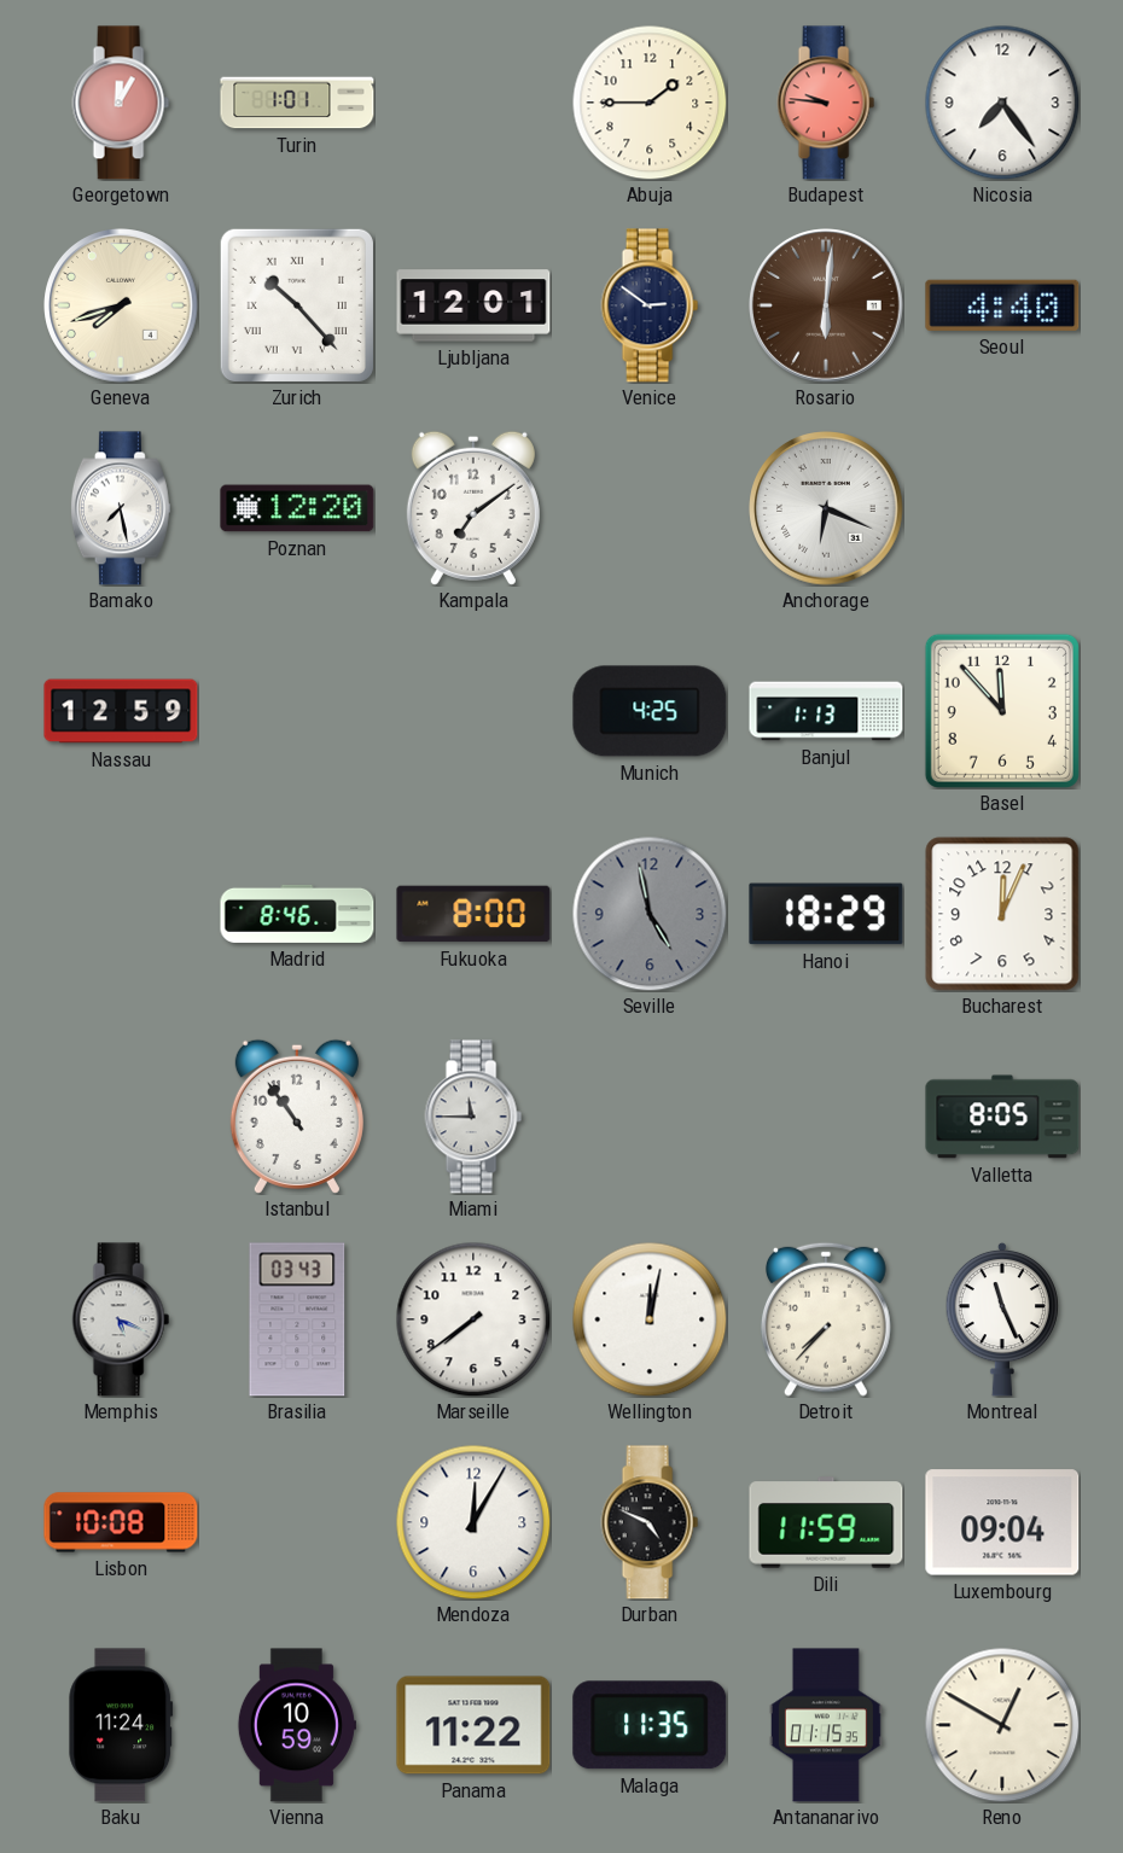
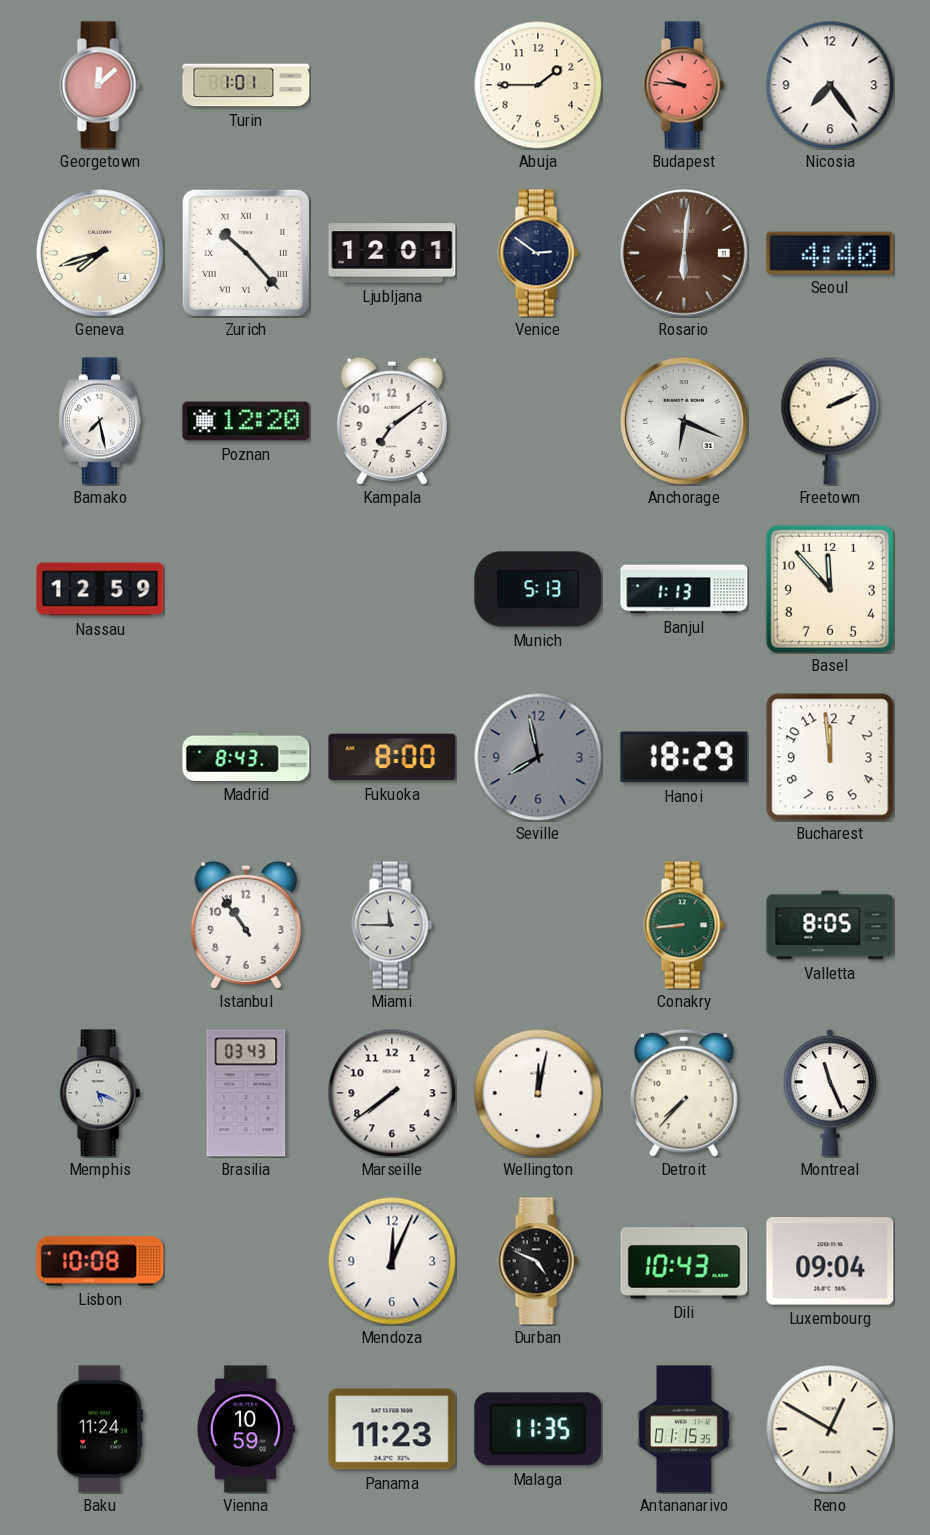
Georgetown: 12:05 -> 12:08 (100, 85)
Freetown: none -> 2:11 (830, 421)
Munich: 4:25 -> 5:13 (538, 589)
Madrid: 8:46 -> 8:43 (246, 757)
Seville: 4:58 -> 7:58 (538, 757)
Bucharest: 12:04 -> 11:59 (830, 757)
Conakry: none -> 8:44 (684, 925)
Mendoza: 12:05 -> 12:04 (392, 1261)
Dili: 11:59 -> 10:43 (684, 1261)
Panama: 11:22 -> 11:23 (392, 1429)
